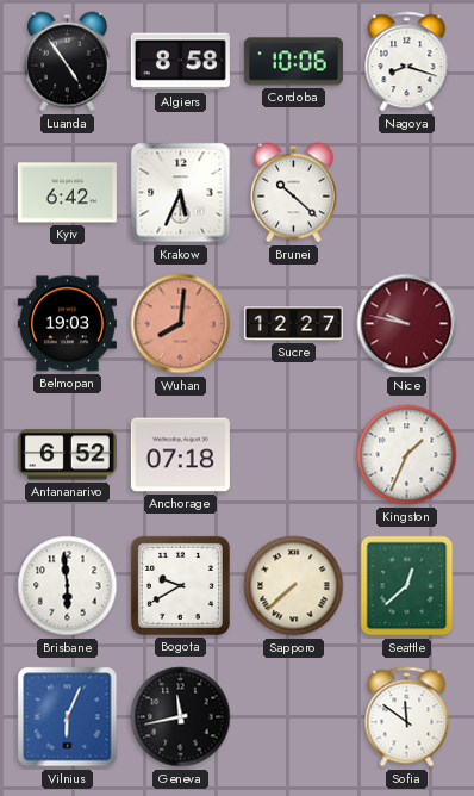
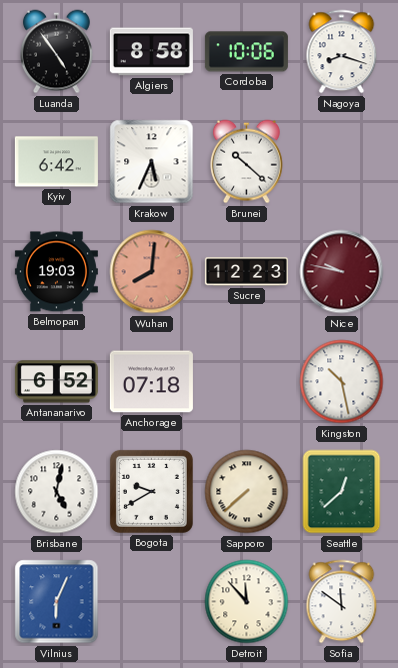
Sucre: 12:27 -> 12:23 (246, 272)
Kingston: 1:34 -> 10:28 (342, 382)
Brisbane: 5:59 -> 5:02 (57, 492)
Geneva: 11:43 -> none (181, 717)
Detroit: none -> 11:53 (247, 602)
